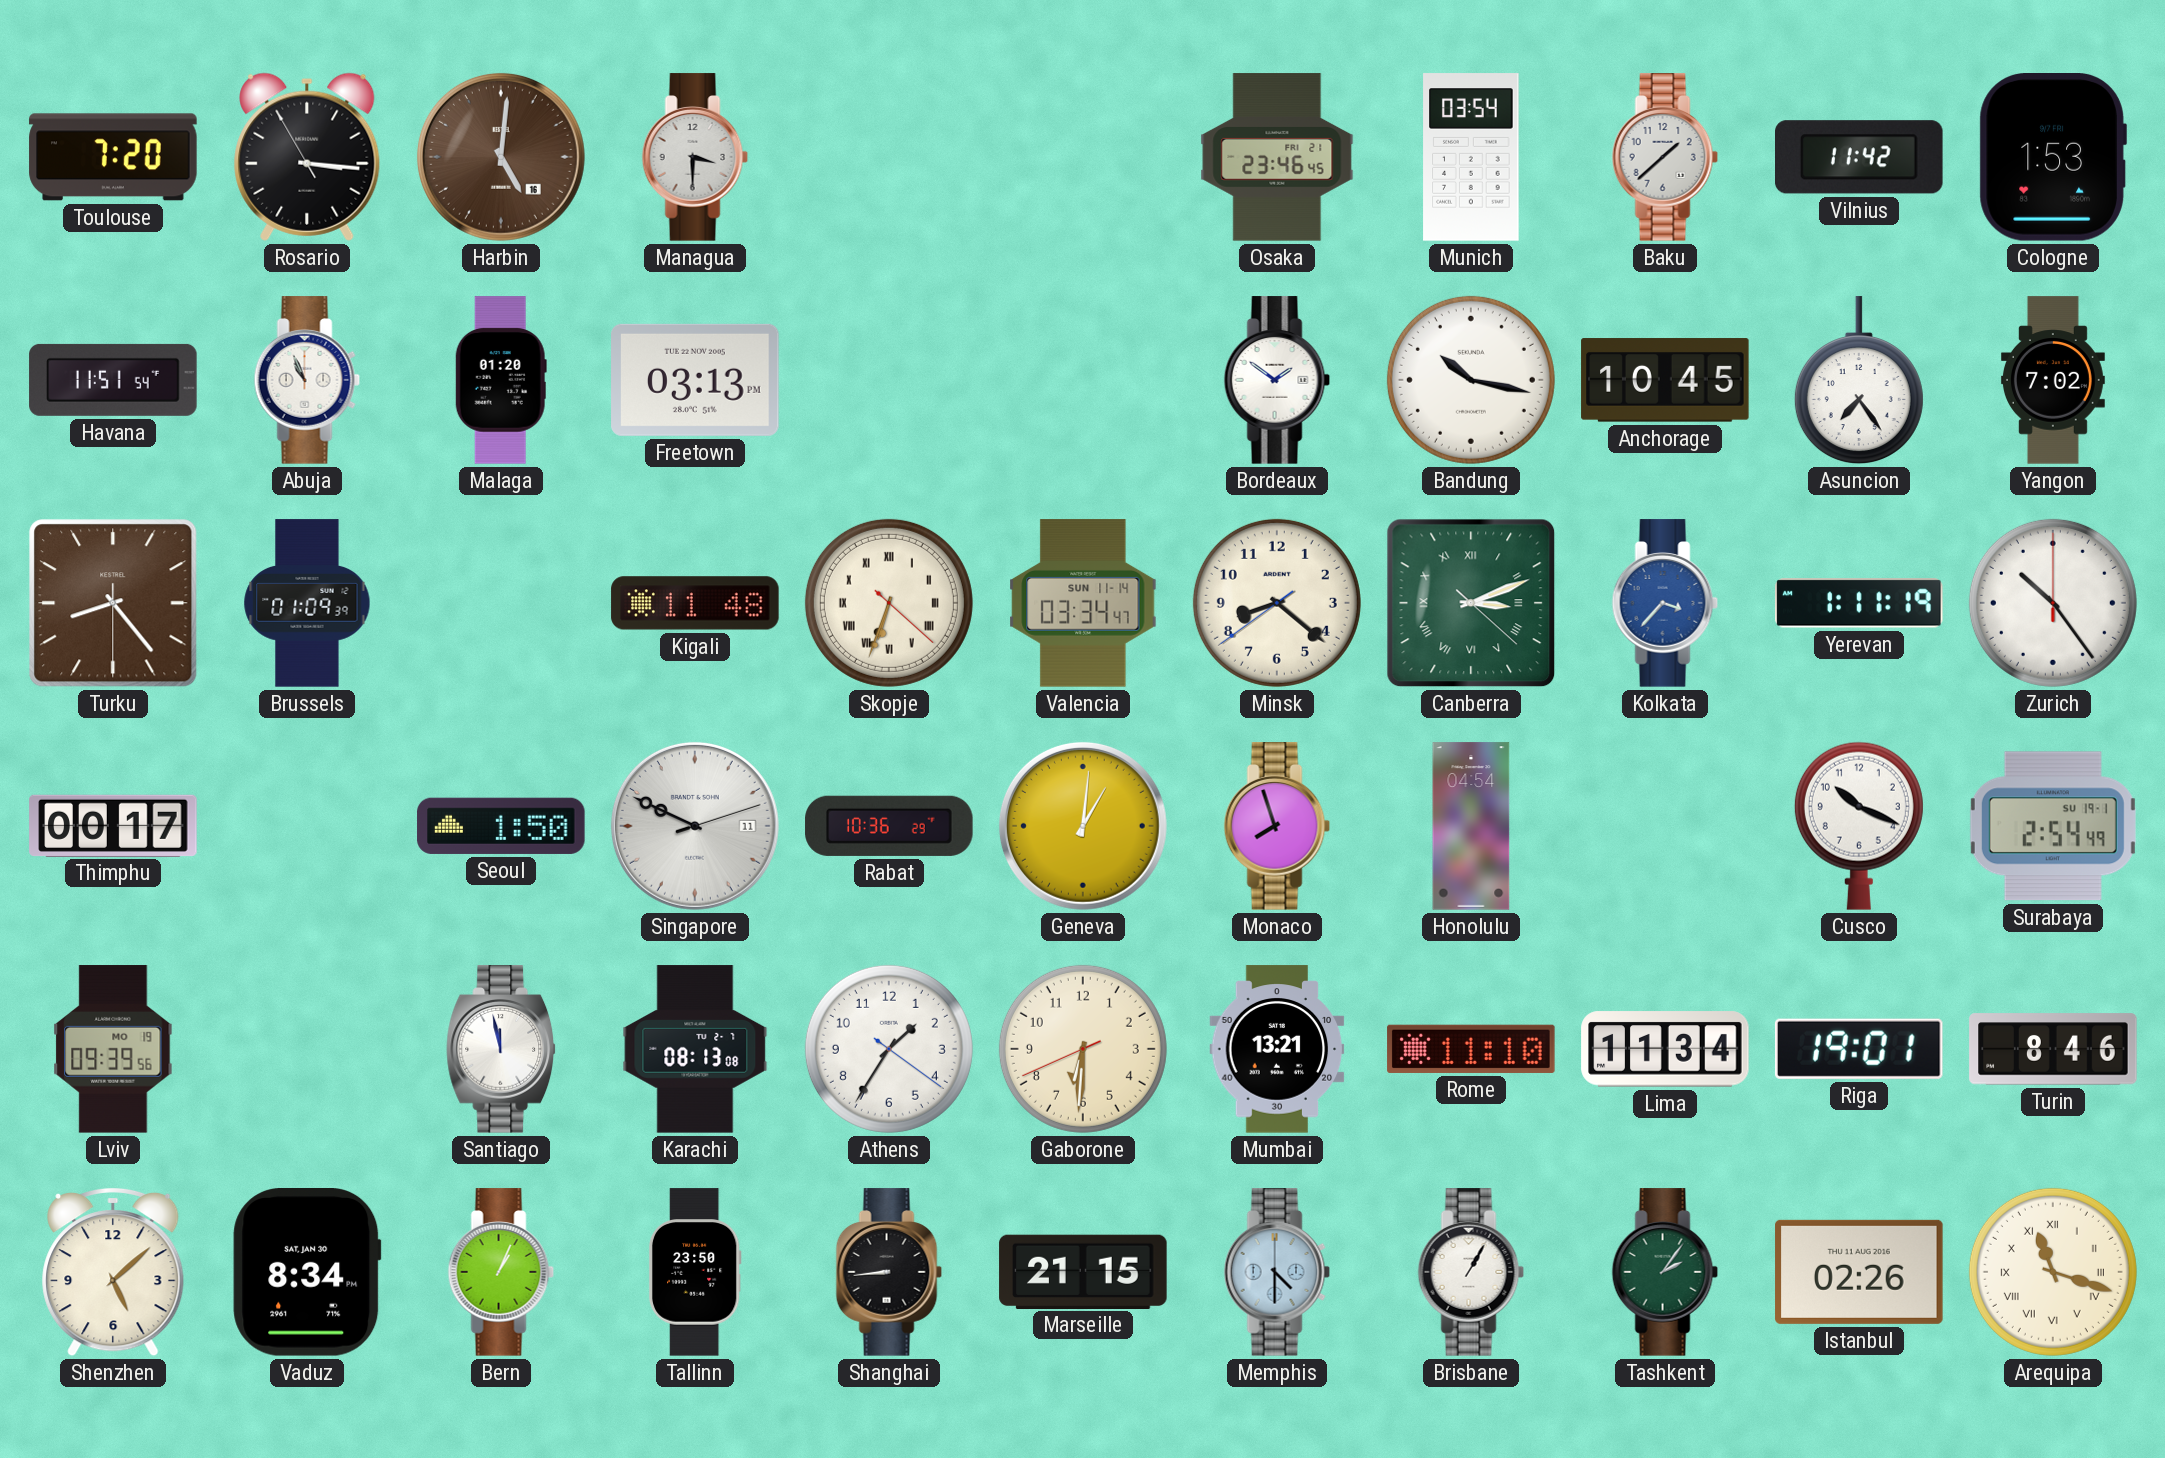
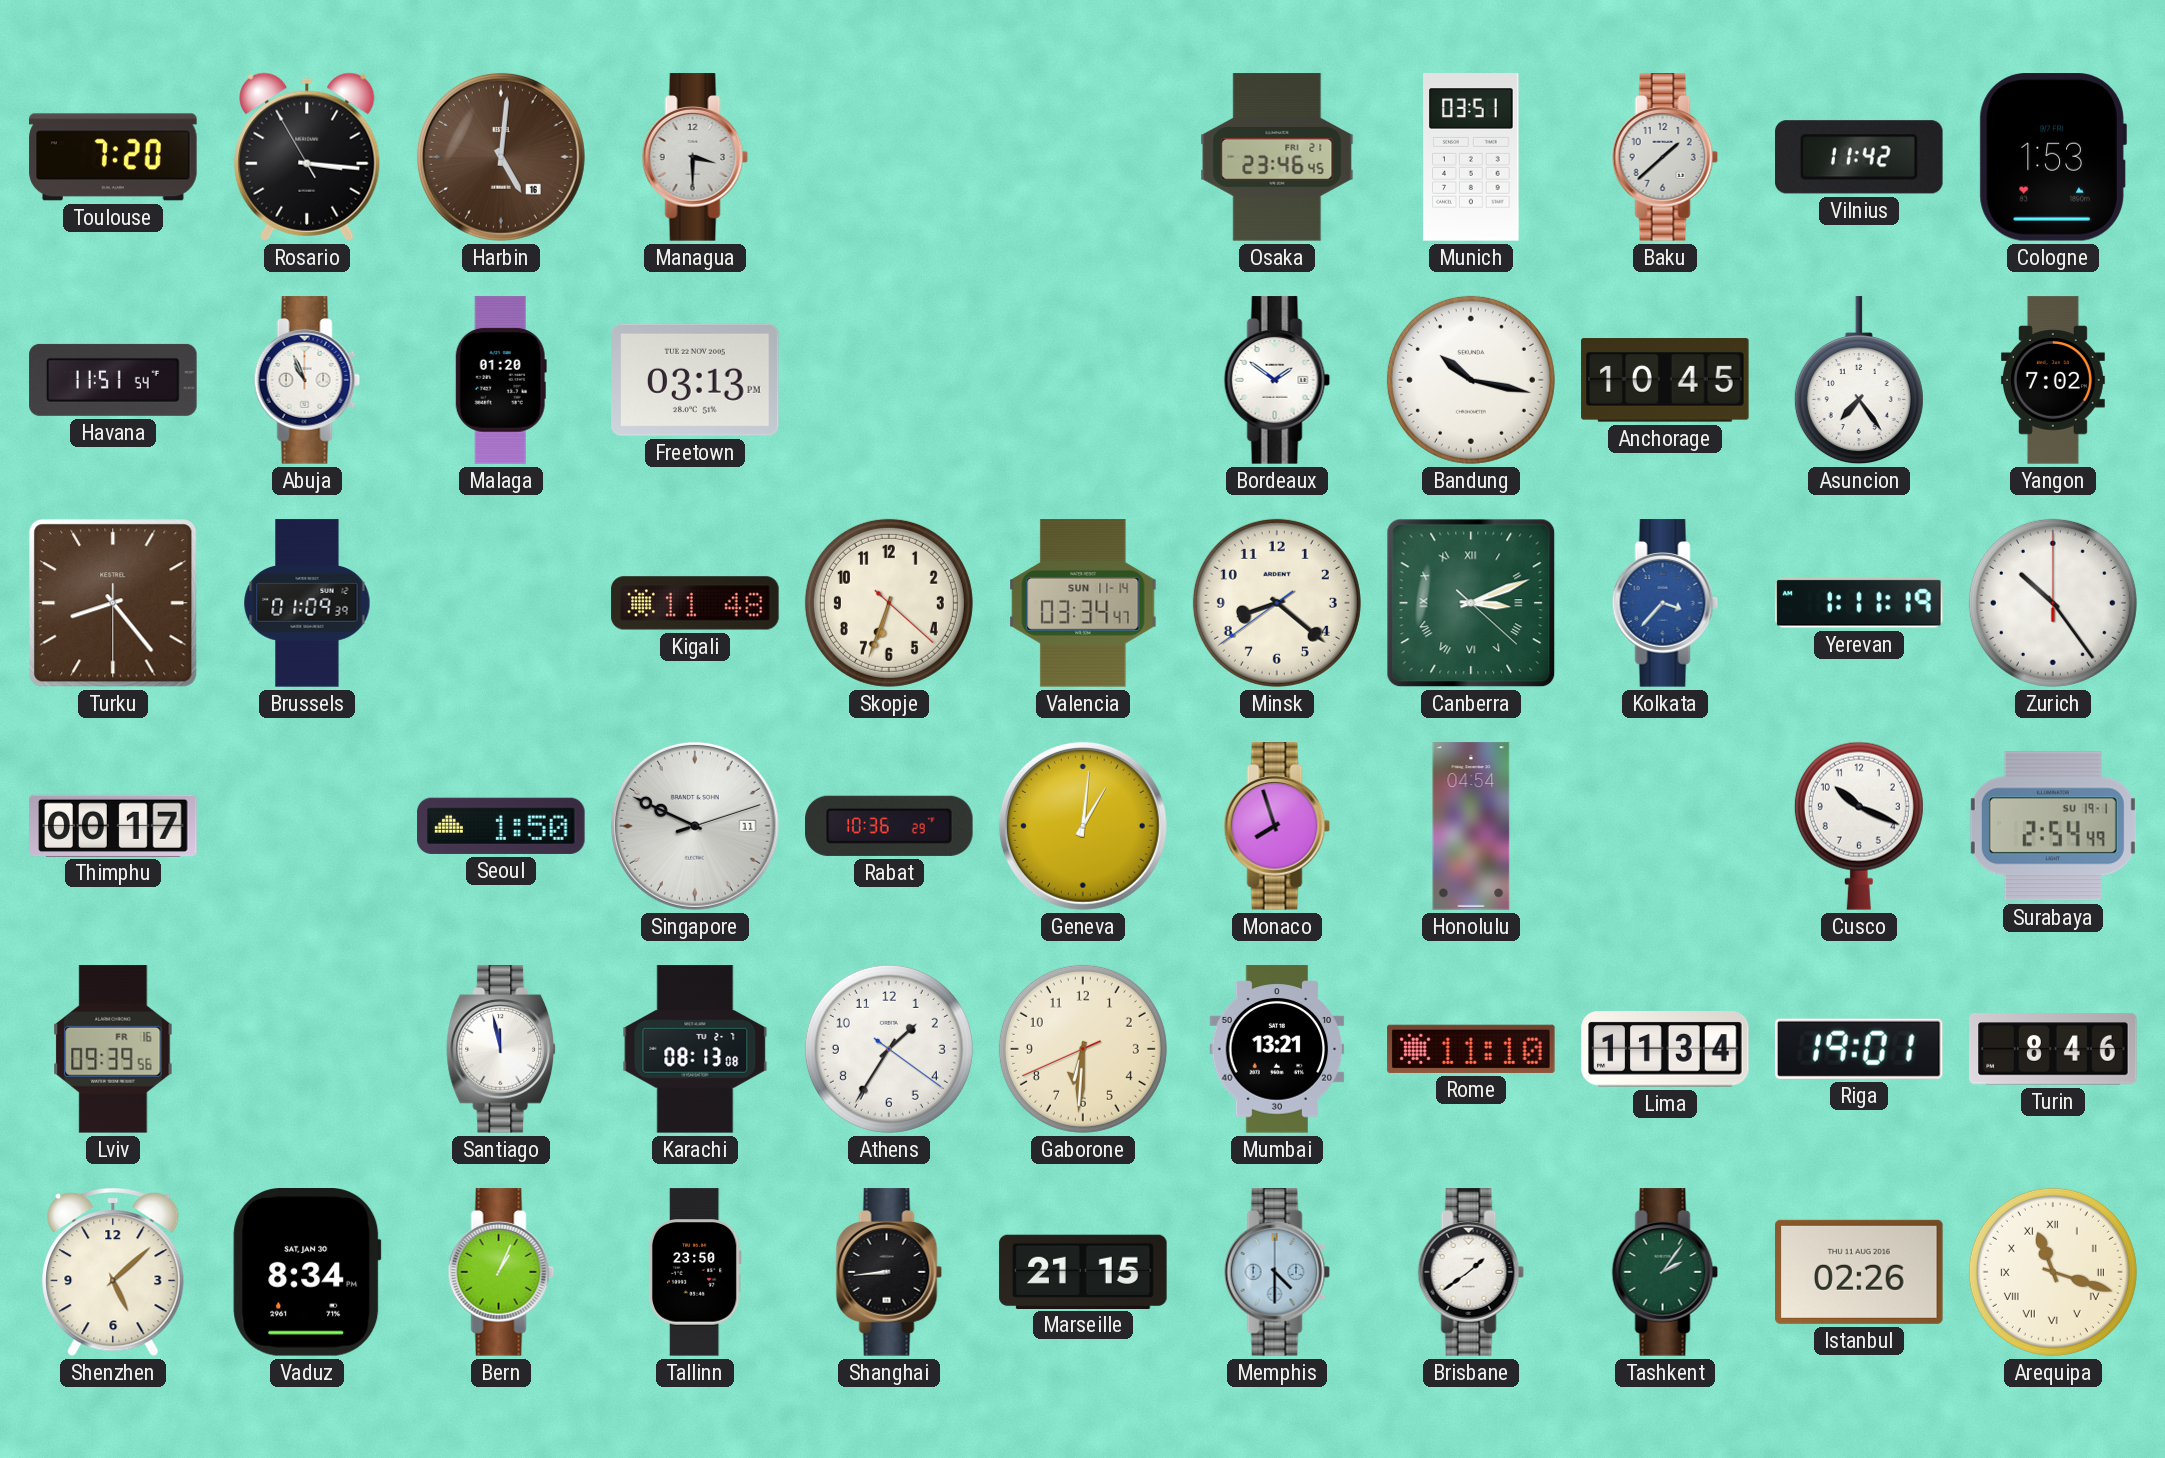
Munich: 03:54 -> 03:51 (1471, 157)
Skopje numerals: Roman -> Arabic (889, 603)
Lviv date: MO 19 -> FR 16 (113, 1049)
Brisbane: 1:05 -> 1:39 (1471, 1272)
